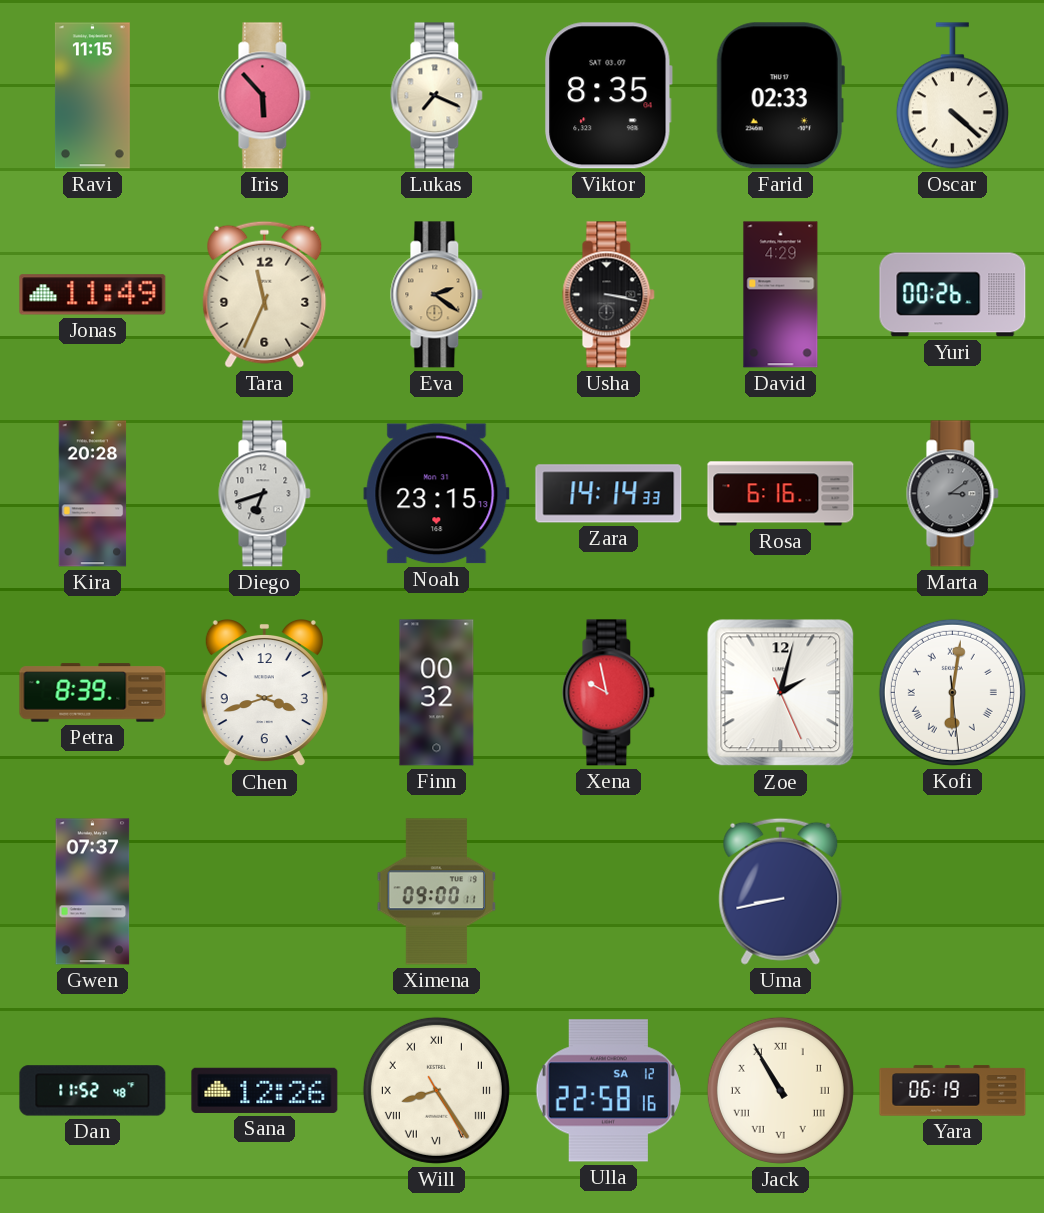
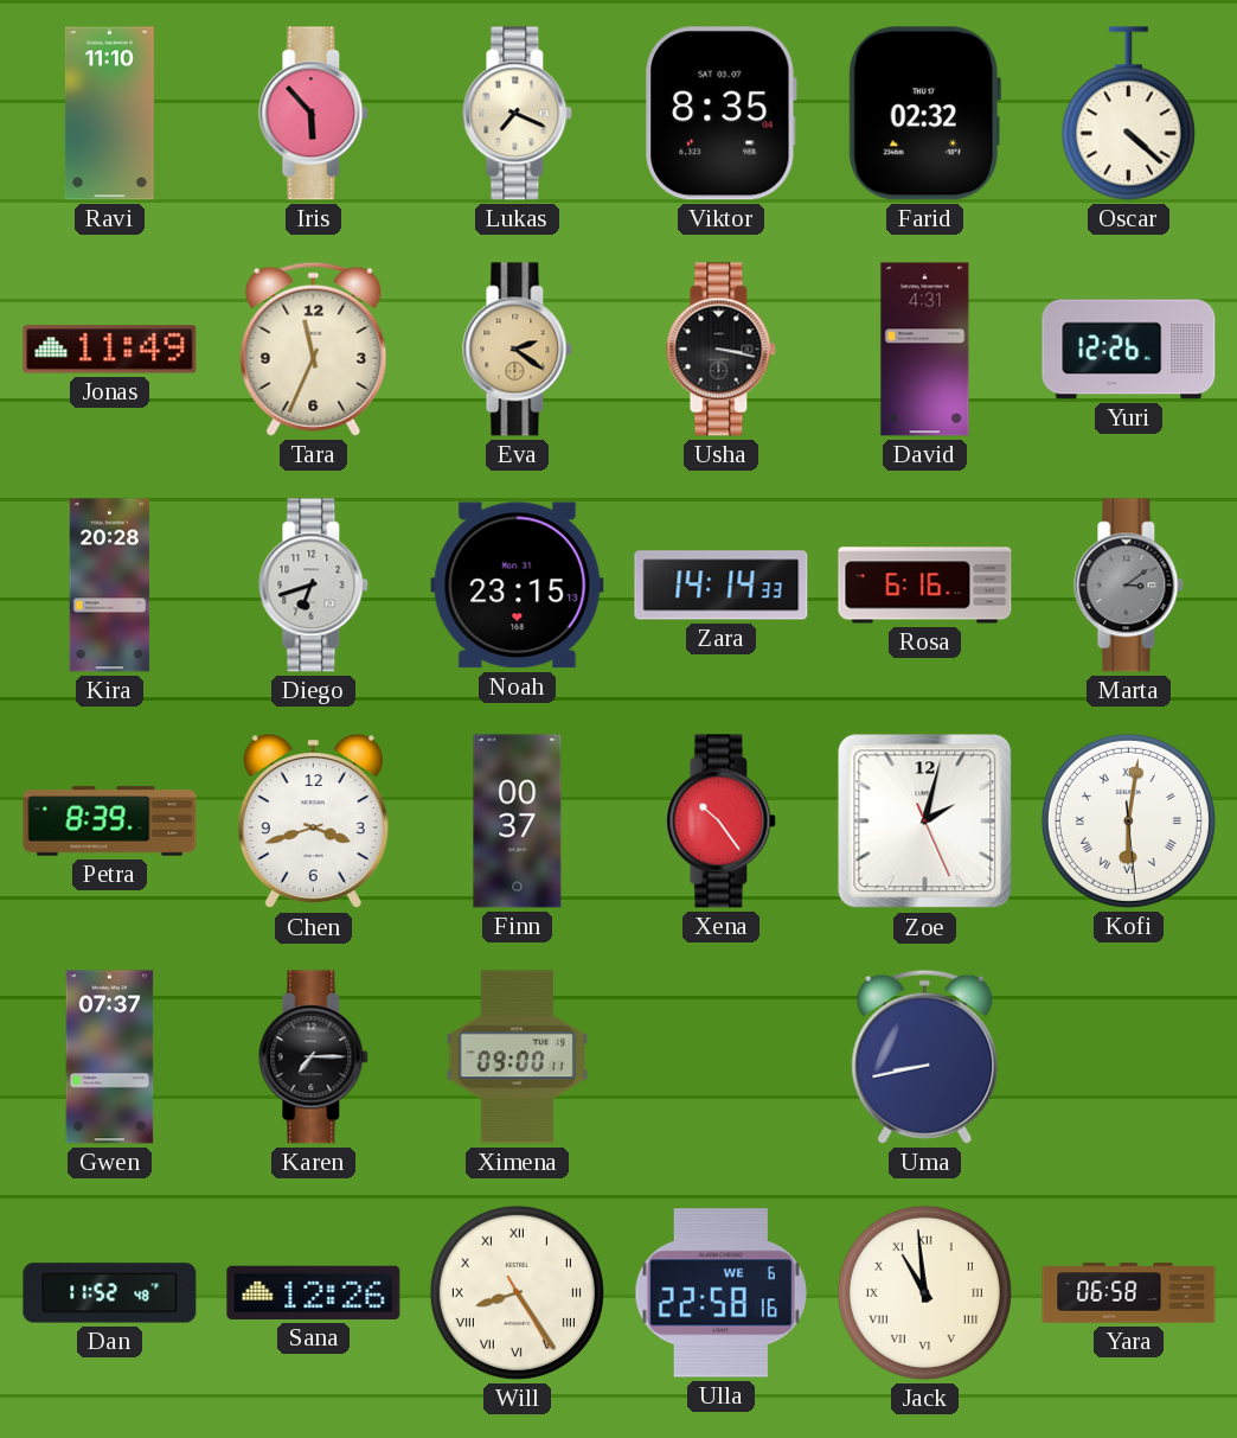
Ravi: 11:15 -> 11:10 (109, 114)
Farid: 02:33 -> 02:32 (924, 114)
David: 4:29 -> 4:31 (925, 350)
Yuri: 00:26 -> 12:26 (1129, 350)
Finn: 00:32 -> 00:37 (518, 822)
Xena: 9:58 -> 10:24 (722, 822)
Karen: none -> 7:15 (314, 1057)
Ulla date: SA 12 -> WE 6 (720, 1293)
Jack: 10:55 -> 10:59 (924, 1292)
Yara: 06:19 -> 06:58 (1129, 1293)
